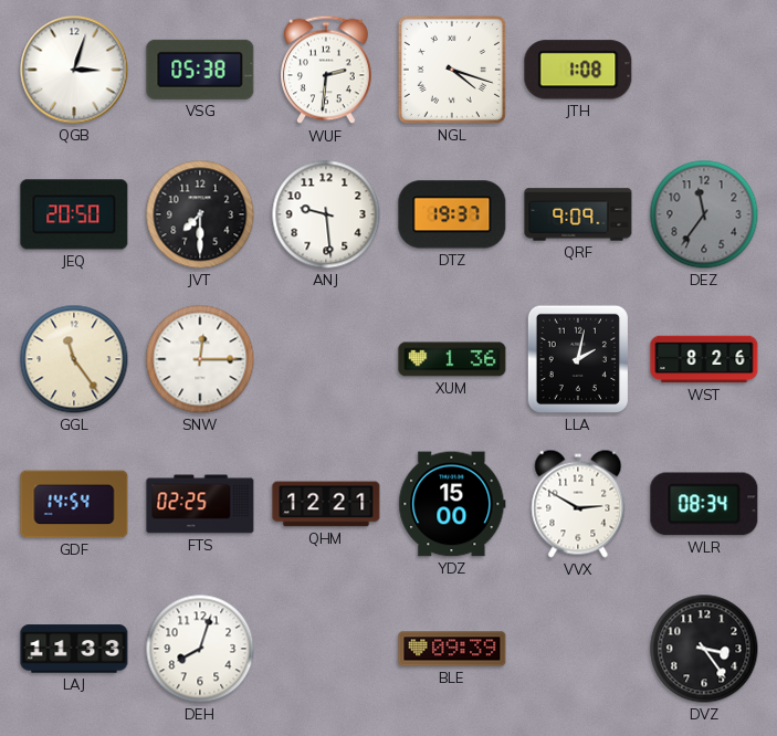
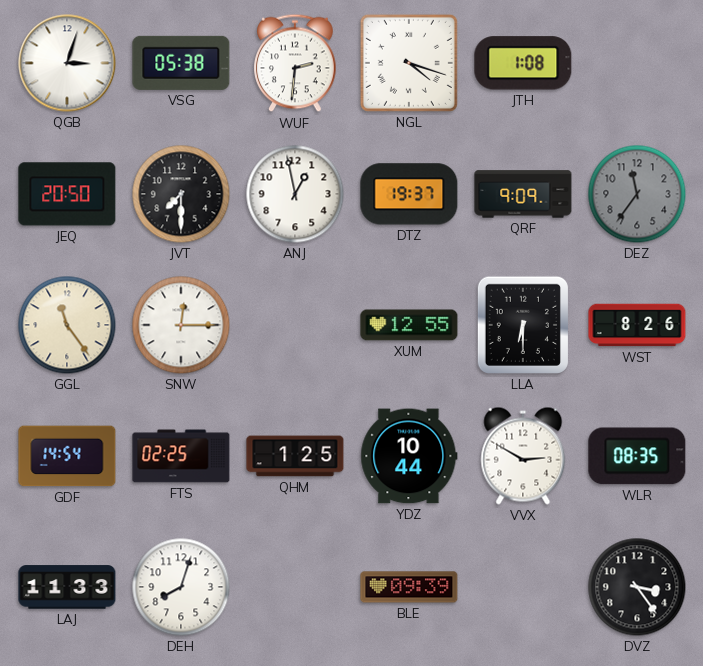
ANJ: 9:29 -> 12:58 (295, 194)
XUM: 1:36 -> 12:55 (409, 325)
LLA: 2:02 -> 6:30 (523, 325)
QHM: 12:21 -> 1:25 (295, 456)
YDZ: 15:00 -> 10:44 (409, 456)
WLR: 08:34 -> 08:35 (637, 456)
